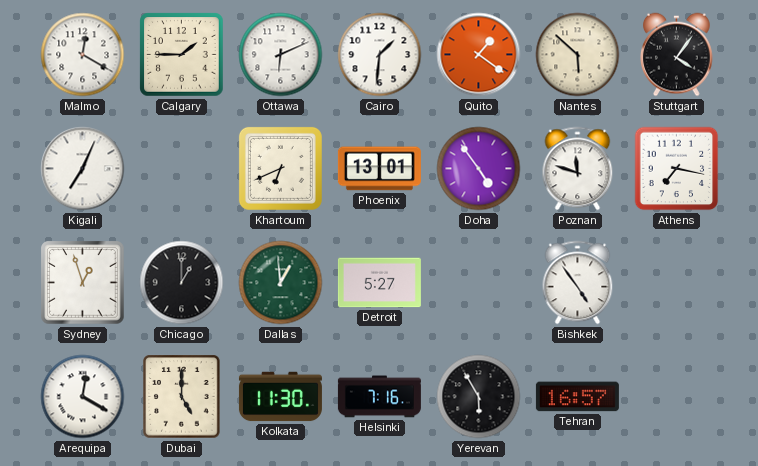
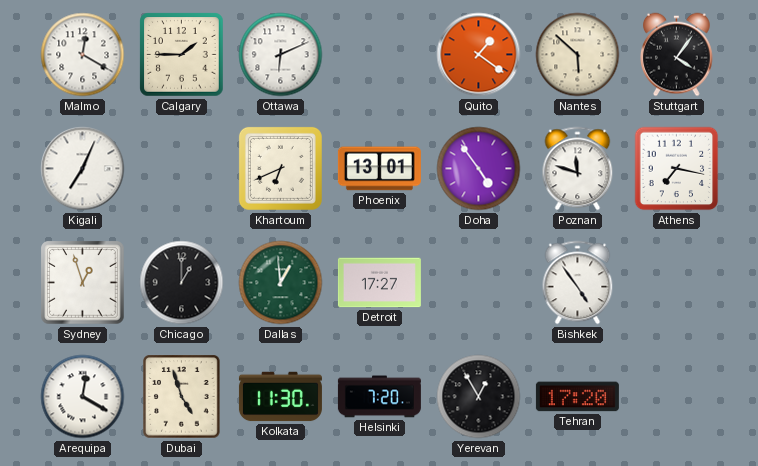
Cairo: 1:31 -> none (380, 55)
Detroit: 5:27 -> 17:27 (379, 283)
Dubai: 5:00 -> 4:57 (182, 397)
Helsinki: 7:16 -> 7:20 (379, 397)
Yerevan: 5:55 -> 12:55 (479, 397)
Tehran: 16:57 -> 17:20 (577, 397)
